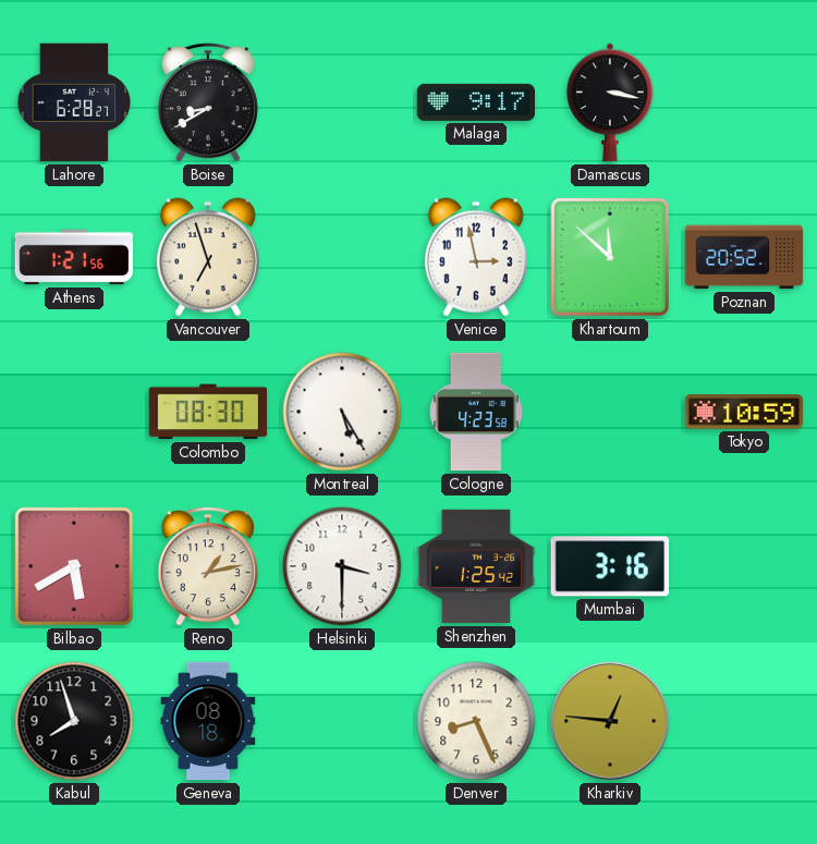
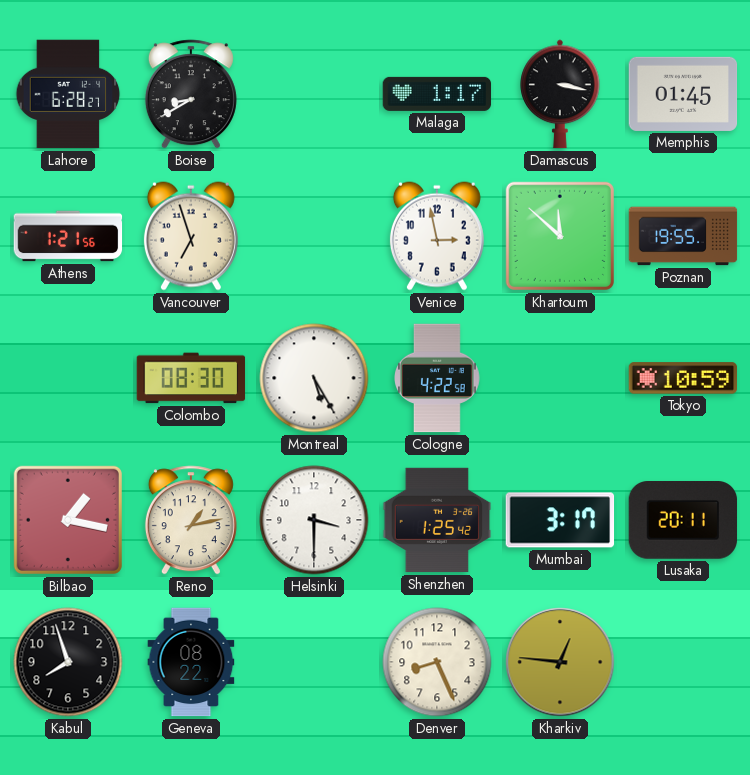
Malaga: 9:17 -> 1:17 (437, 94)
Memphis: none -> 01:45 (683, 94)
Poznan: 20:52 -> 19:55 (683, 236)
Cologne: 4:23 -> 4:22 (438, 378)
Bilbao: 5:40 -> 1:17 (68, 520)
Mumbai: 3:16 -> 3:17 (560, 520)
Lusaka: none -> 20:11 (683, 521)
Geneva: 08:18 -> 08:22 (191, 662)
